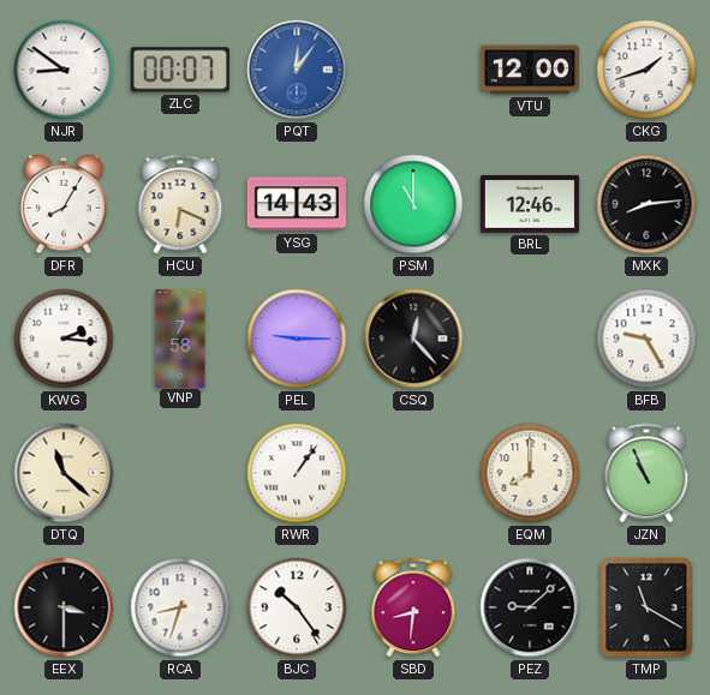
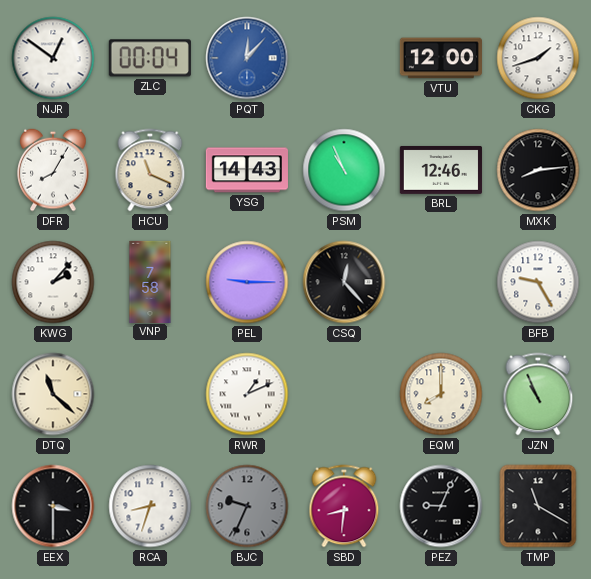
NJR: 8:51 -> 12:51 (53, 58)
ZLC: 00:07 -> 00:04 (150, 58)
PQT: 12:06 -> 12:07 (247, 58)
HCU: 6:19 -> 11:19 (150, 170)
PSM: 11:00 -> 10:56 (344, 170)
KWG: 2:16 -> 2:07 (53, 282)
RWR: 1:06 -> 1:11 (247, 394)
BJC: 10:24 -> 9:34 (247, 506)
BJC dial: white -> grey (247, 506)
PEZ: 9:08 -> 9:04 (441, 506)
